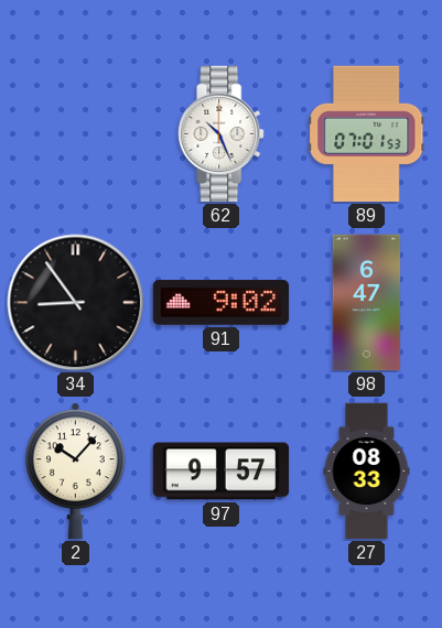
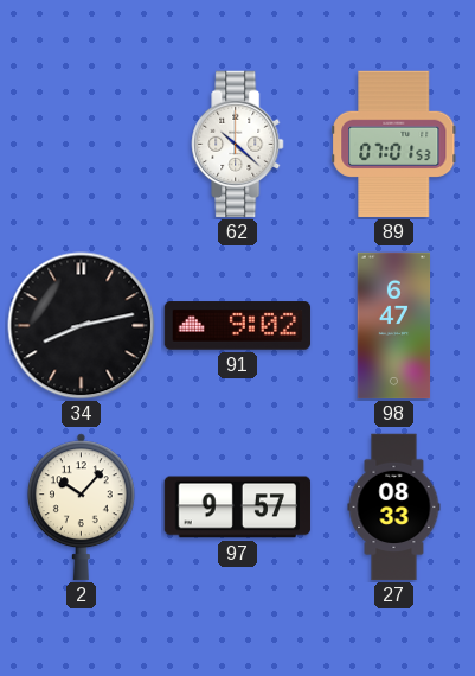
62: 10:26 -> 10:22 (238, 145)
34: 8:54 -> 8:13 (82, 326)
